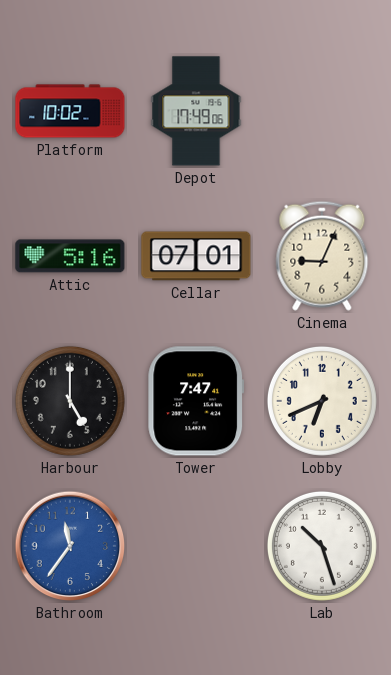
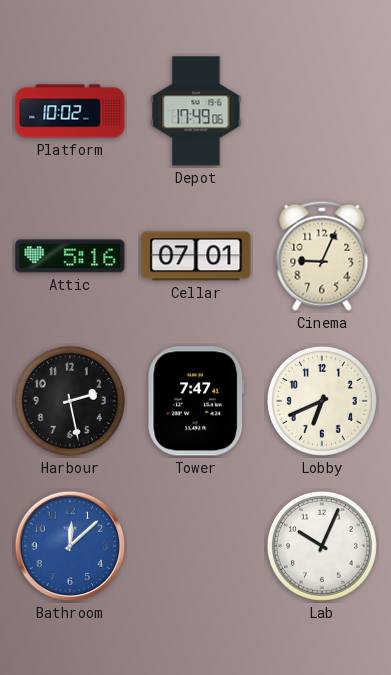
Harbour: 5:00 -> 2:28 (70, 401)
Bathroom: 11:36 -> 12:08 (70, 546)
Lab: 10:27 -> 10:04 (322, 546)
